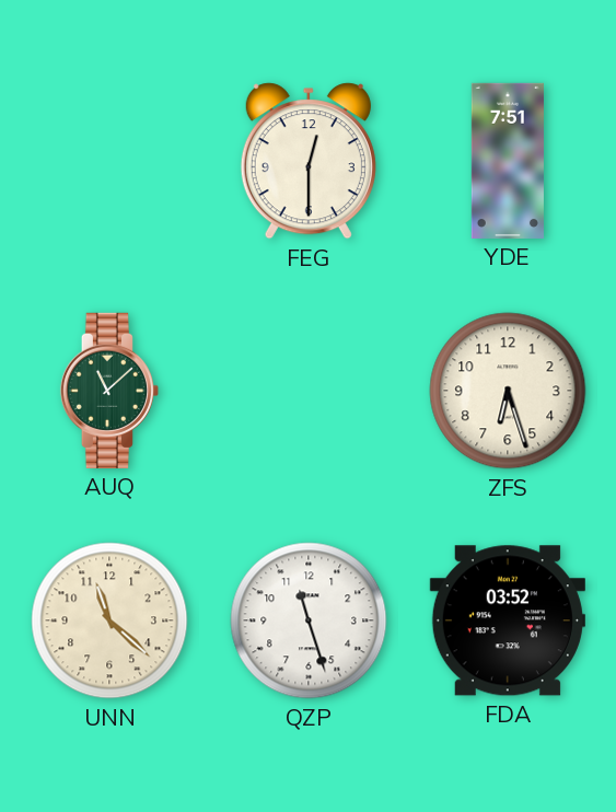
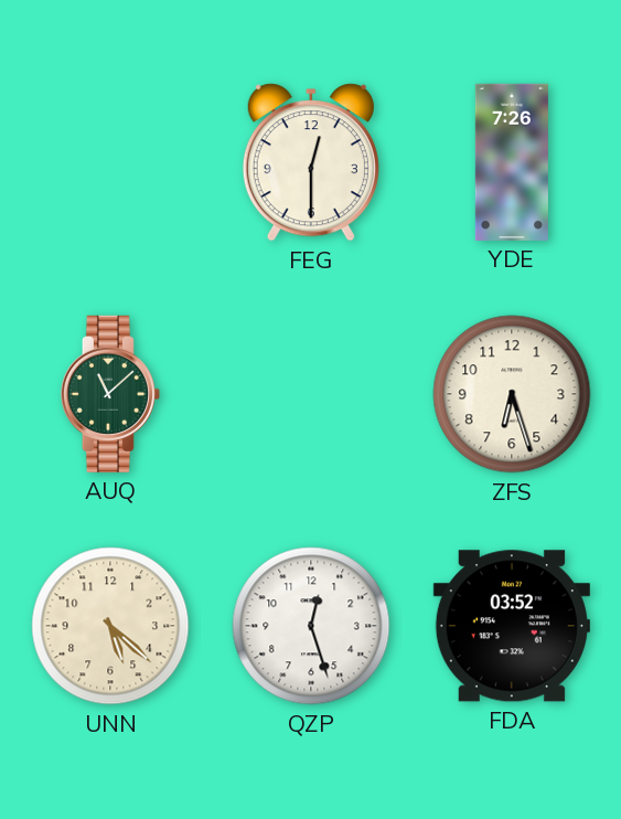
YDE: 7:51 -> 7:26 (512, 162)
UNN: 11:22 -> 5:22 (110, 626)
QZP: 11:27 -> 12:27 (311, 626)
